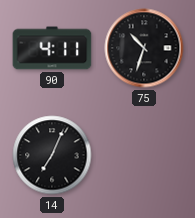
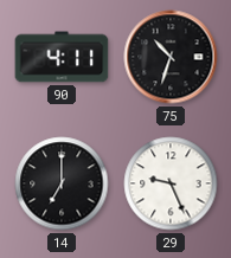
14: 7:04 -> 7:00 (62, 183)
29: none -> 9:26 (171, 183)
